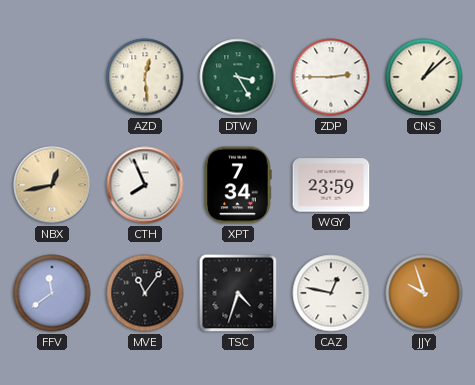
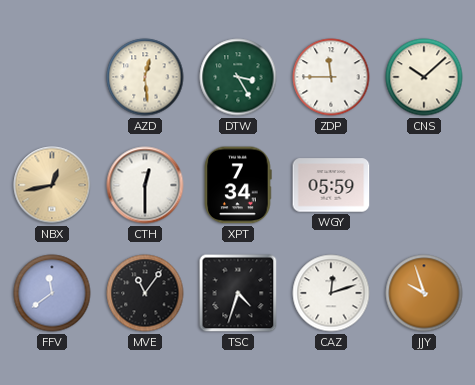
ZDP: 2:45 -> 11:45 (331, 77)
CNS: 1:08 -> 10:08 (424, 77)
CTH: 7:56 -> 12:30 (145, 185)
WGY: 23:59 -> 05:59 (331, 185)
CAZ: 12:47 -> 12:12 (331, 293)
